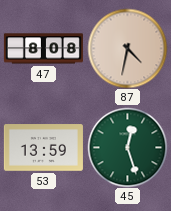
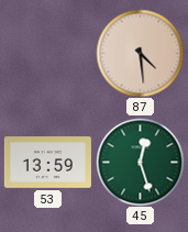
47: 8:08 -> none (43, 49)
87: 4:32 -> 4:29 (140, 53)
